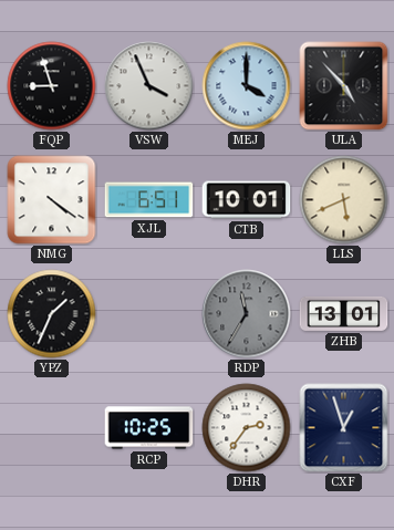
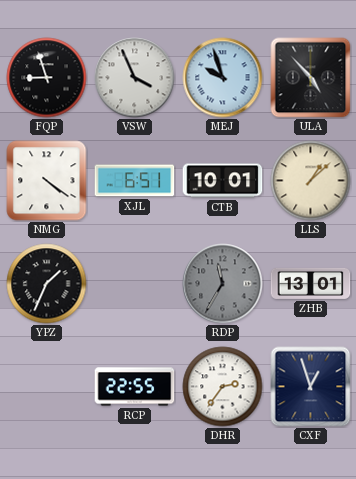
MEJ: 4:00 -> 9:57 (223, 78)
LLS: 5:41 -> 1:08 (311, 181)
RCP: 10:25 -> 22:55 (135, 387)
